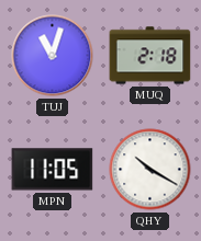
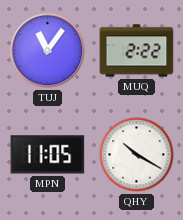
TUJ: 11:03 -> 11:06 (48, 51)
MUQ: 2:18 -> 2:22 (137, 51)
